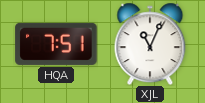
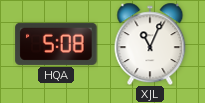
HQA: 7:51 -> 5:08 (56, 44)
